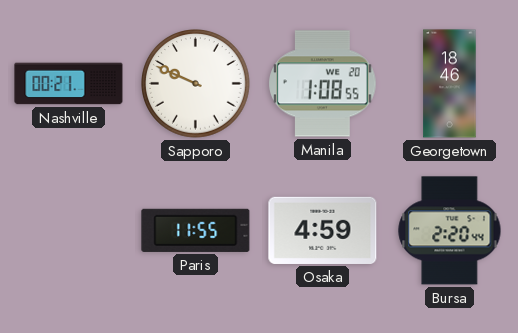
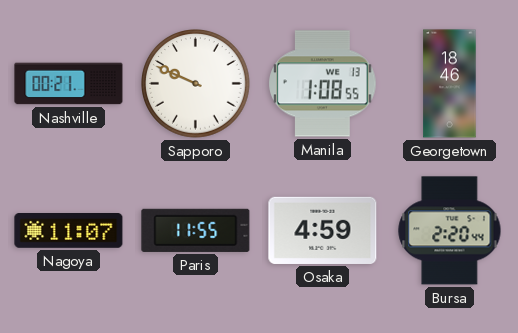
Manila date: WE 20 -> WE 13 (323, 84)
Nagoya: none -> 11:07 (69, 231)
